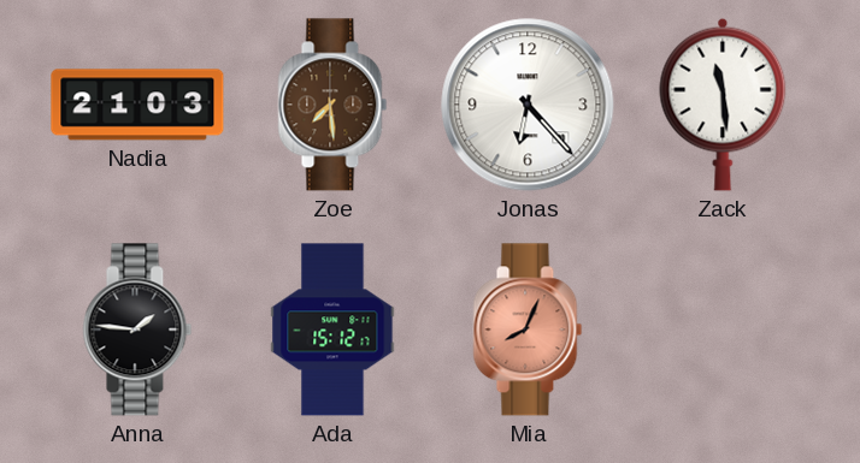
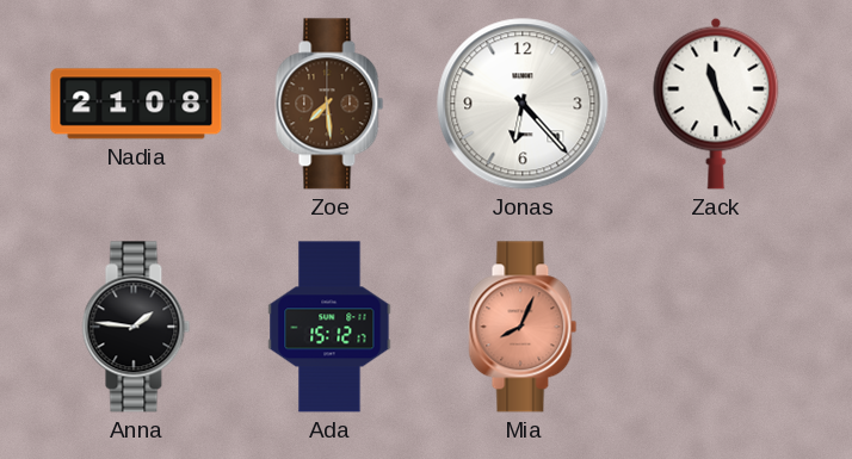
Nadia: 21:03 -> 21:08 (136, 104)
Zack: 11:29 -> 11:26 (716, 104)
